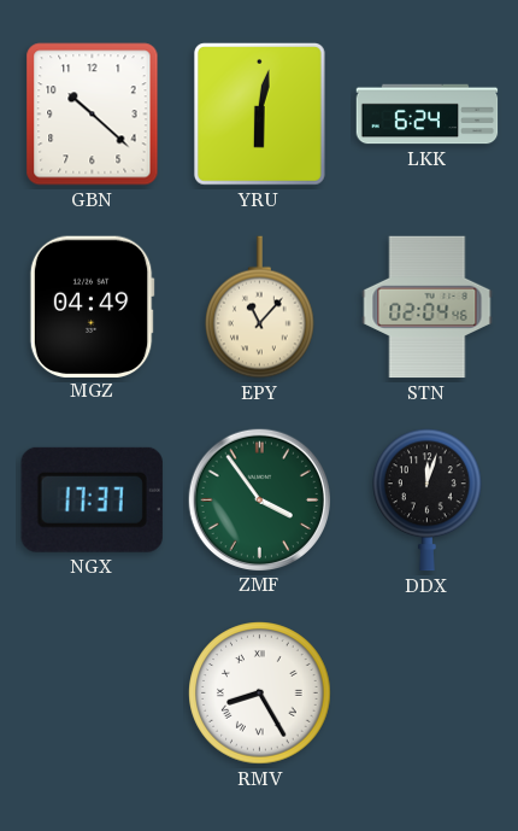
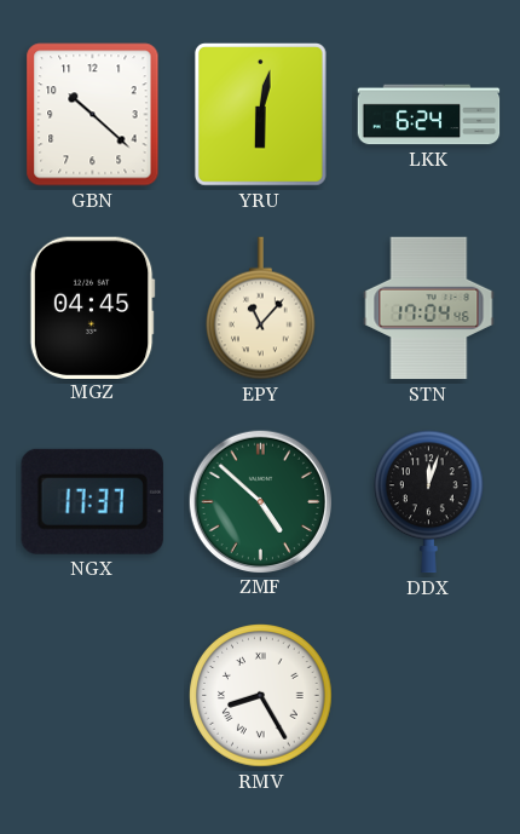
MGZ: 04:49 -> 04:45 (92, 307)
STN: 02:04 -> 17:04 (429, 309)
ZMF: 3:54 -> 4:52 (260, 501)
